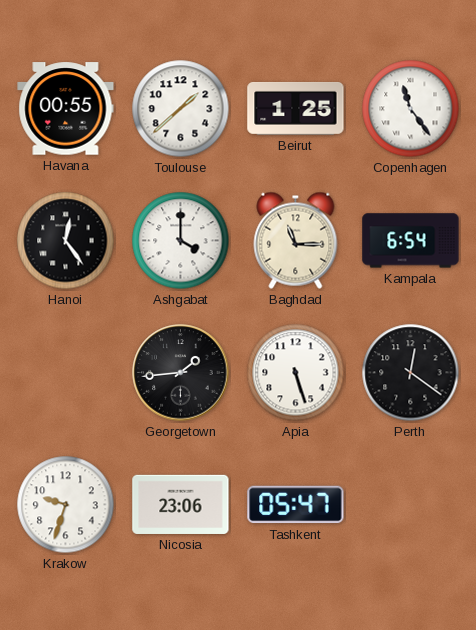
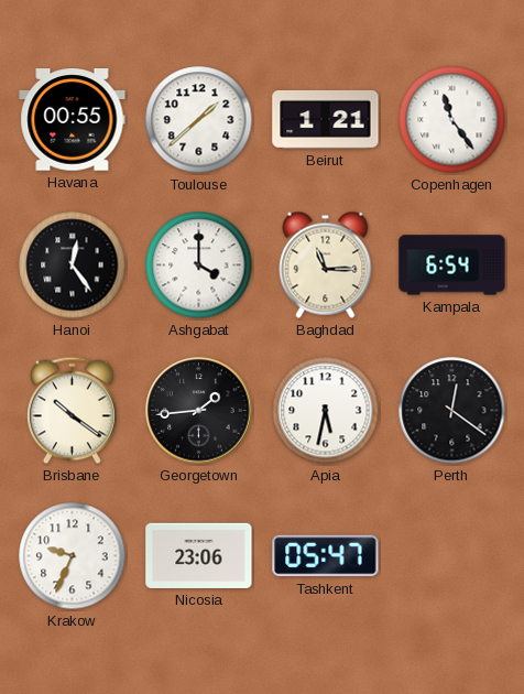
Beirut: 1:25 -> 1:21 (326, 119)
Brisbane: none -> 10:21 (72, 411)
Apia: 5:27 -> 5:32 (326, 411)
Krakow: 9:33 -> 9:34 (73, 556)
